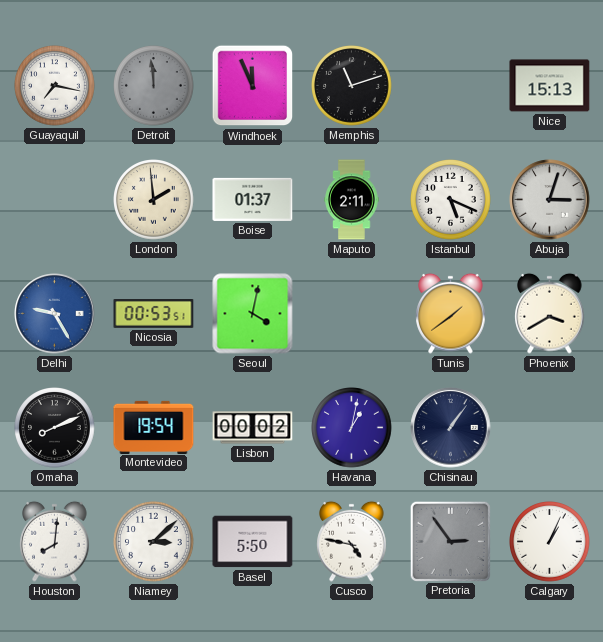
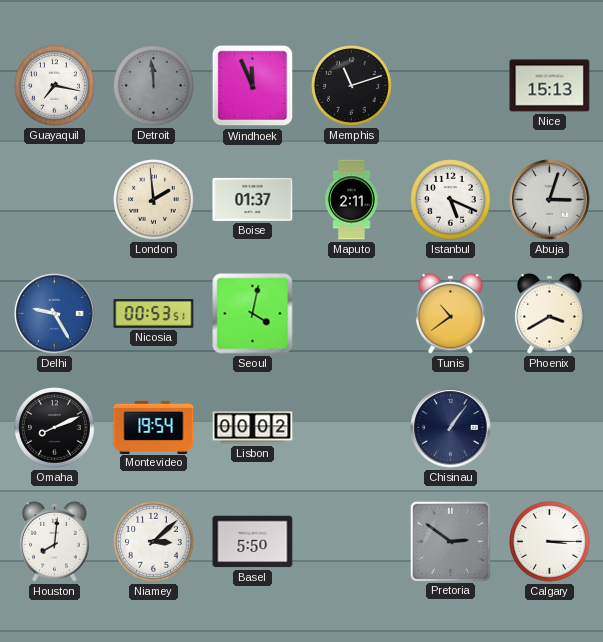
Tunis: 1:39 -> 10:39 (451, 313)
Havana: 1:02 -> none (352, 428)
Cusco: 4:47 -> none (352, 541)
Pretoria: 2:54 -> 2:51 (450, 541)
Calgary: 1:04 -> 3:15 (550, 542)
